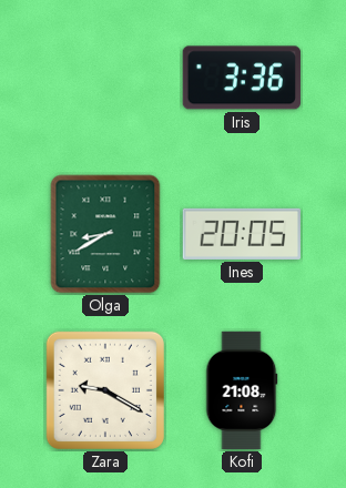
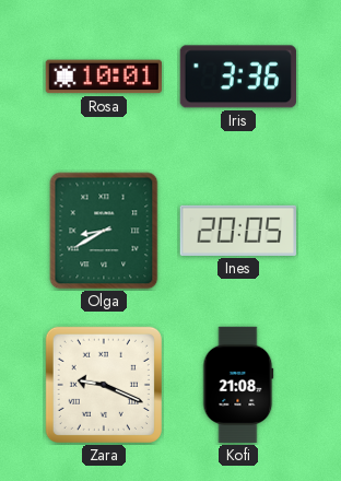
Rosa: none -> 10:01 (103, 77)
Zara: 9:20 -> 9:19 (104, 385)
